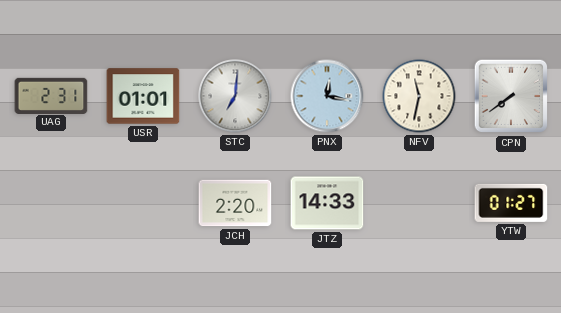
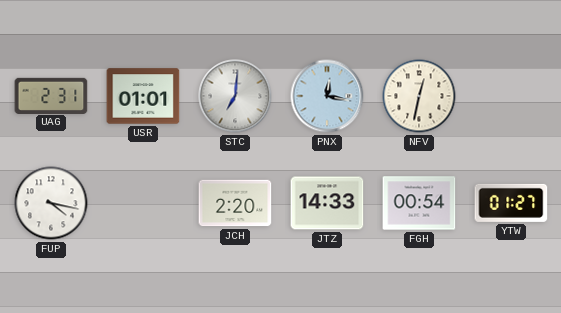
NFV: 11:32 -> 12:32 (419, 96)
CPN: 7:39 -> none (511, 96)
FUP: none -> 4:17 (51, 203)
FGH: none -> 00:54 (419, 203)
